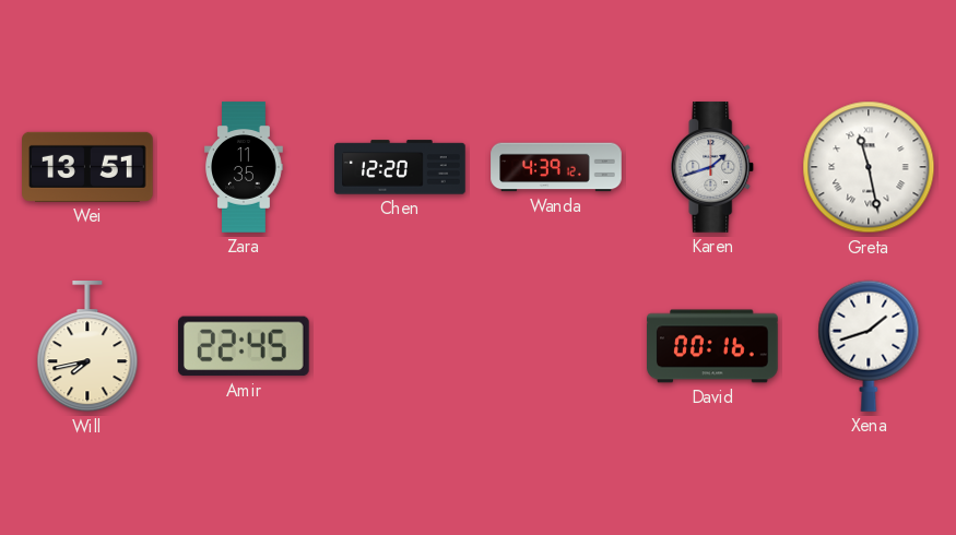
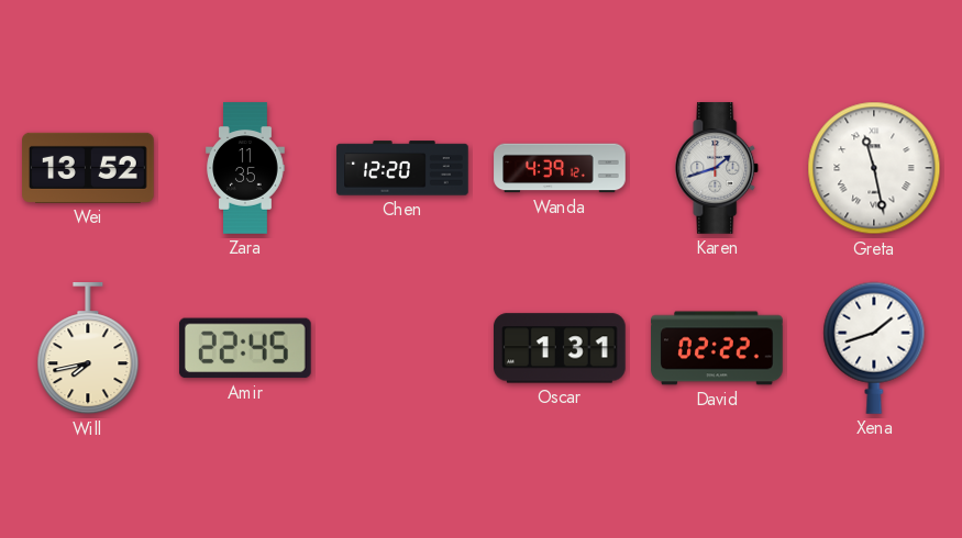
Wei: 13:51 -> 13:52 (88, 168)
Oscar: none -> 1:31 (561, 348)
David: 00:16 -> 02:22 (717, 348)
